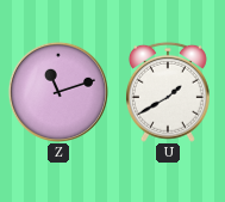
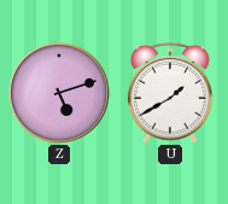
Z: 11:12 -> 5:12 (59, 93)
